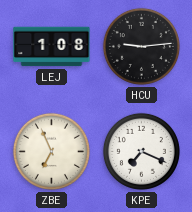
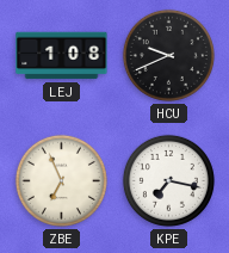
HCU: 9:14 -> 9:41 (168, 55)
KPE: 7:19 -> 7:17 (168, 180)
